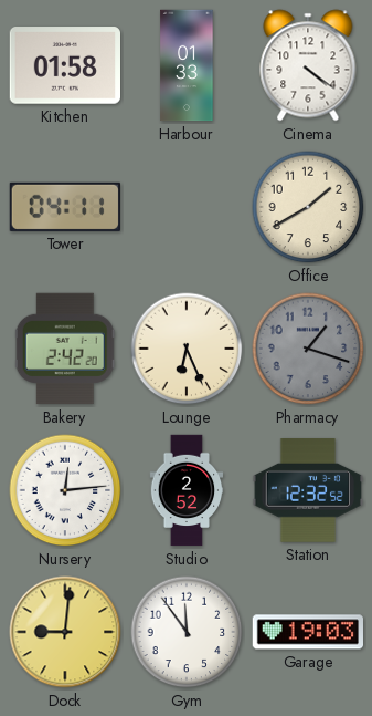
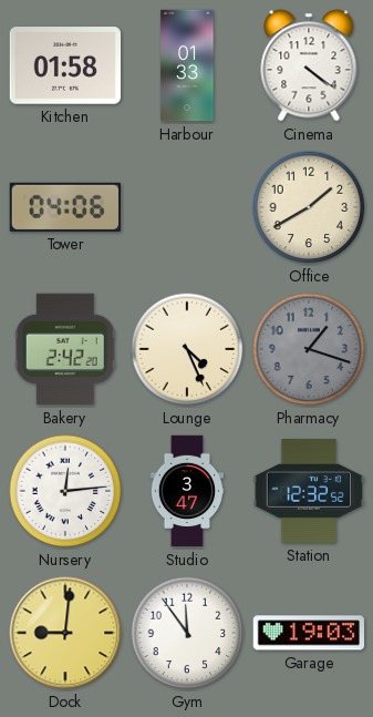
Tower: 04:11 -> 04:06 (64, 207)
Lounge: 6:26 -> 4:26 (187, 349)
Studio: 2:52 -> 3:47 (187, 491)
